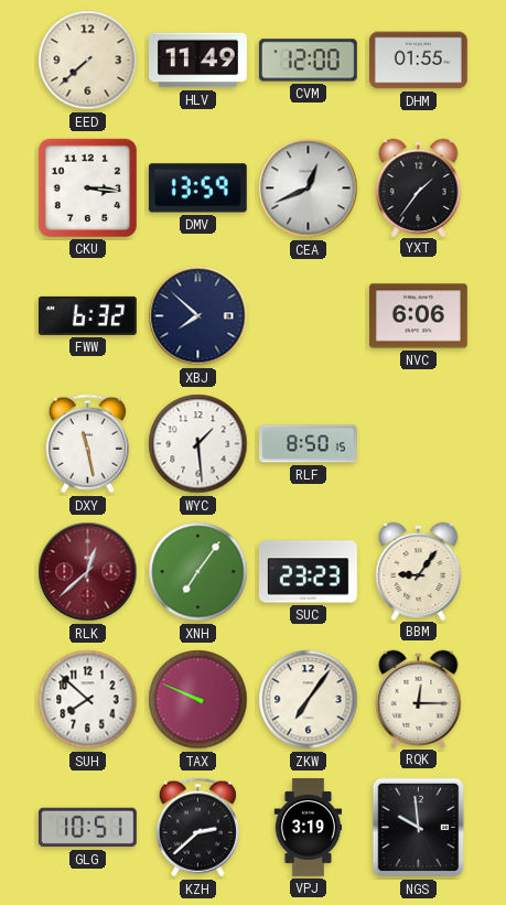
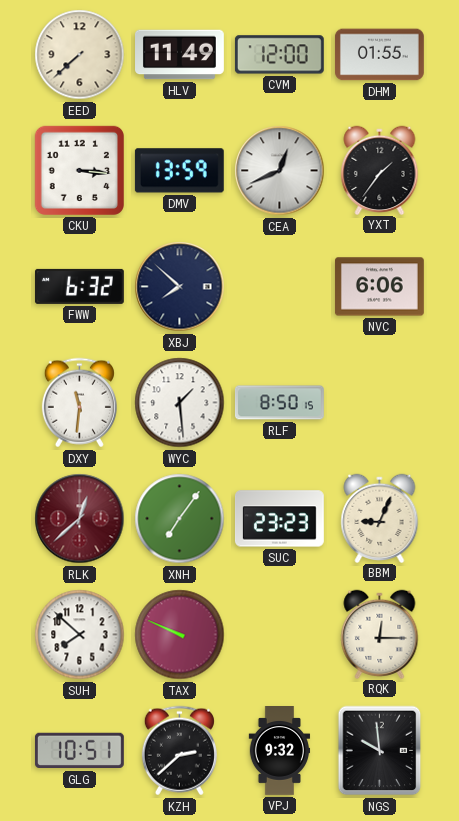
DXY: 11:28 -> 11:31 (79, 403)
BBM: 9:06 -> 9:04 (380, 518)
ZKW: 7:06 -> none (309, 700)
VPJ: 3:19 -> 9:32 (280, 751)
